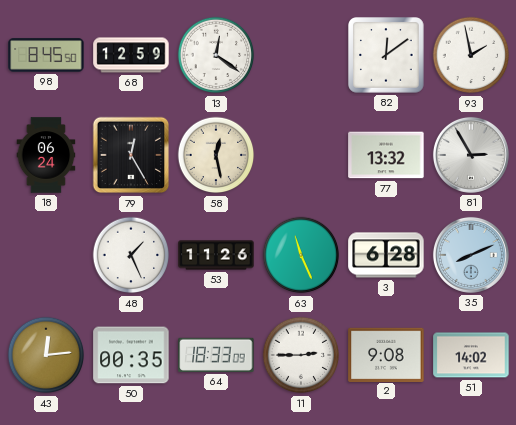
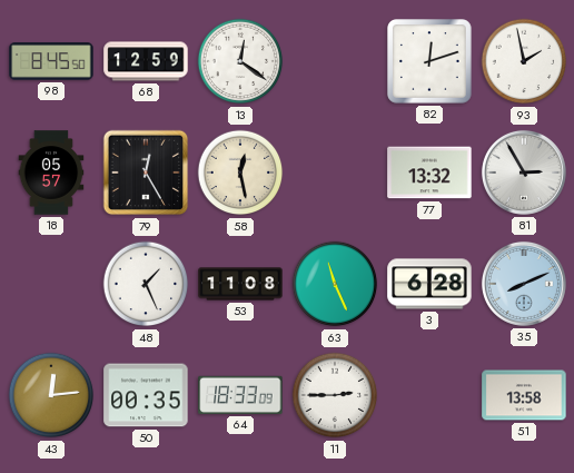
82: 12:09 -> 12:12 (429, 61)
18: 06:24 -> 05:57 (51, 173)
53: 11:26 -> 11:08 (240, 284)
2: 9:08 -> none (386, 354)
51: 14:02 -> 13:58 (524, 395)
